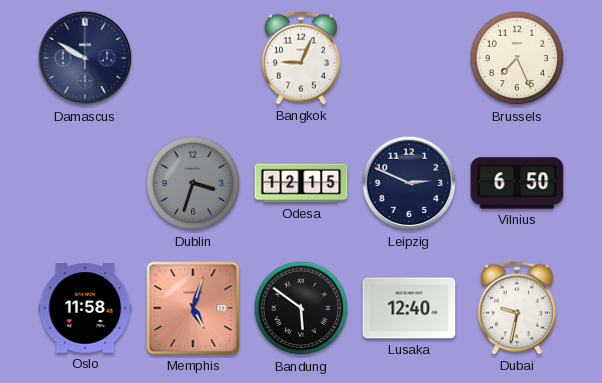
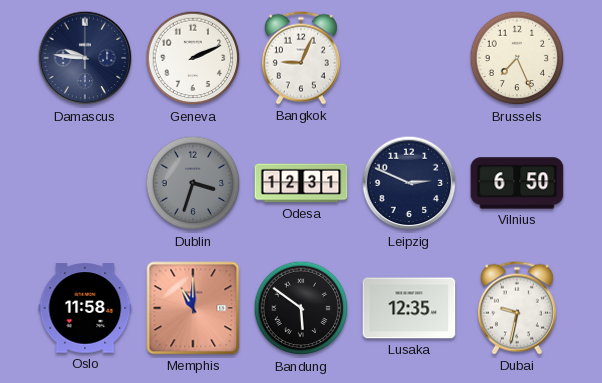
Damascus: 9:50 -> 9:46 (85, 58)
Geneva: none -> 2:11 (193, 58)
Odesa: 12:15 -> 12:31 (301, 183)
Memphis: 5:03 -> 11:00 (193, 308)
Lusaka: 12:40 -> 12:35 (409, 308)
